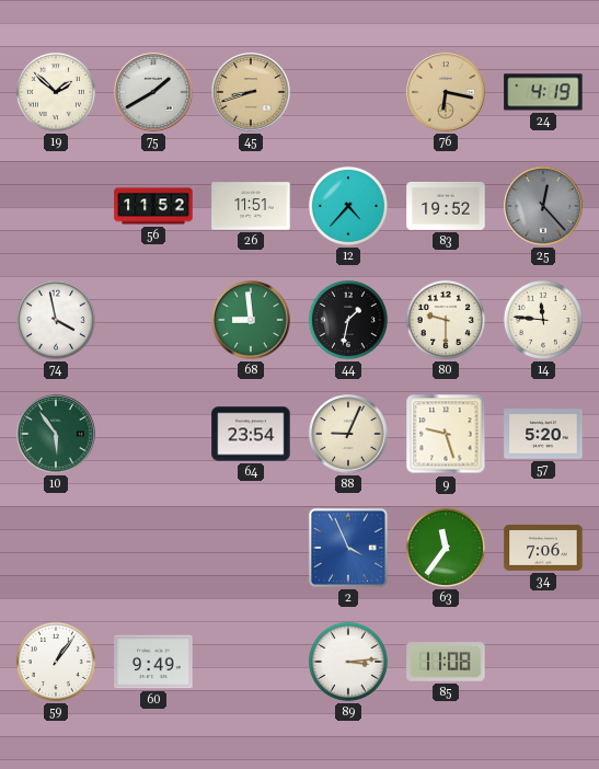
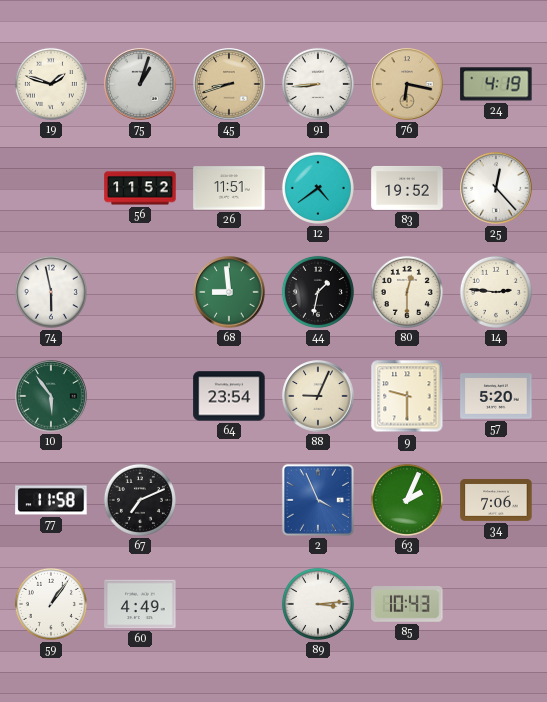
19: 1:52 -> 1:48 (51, 84)
75: 1:40 -> 1:03 (140, 84)
91: none -> 8:44 (318, 84)
12: 4:37 -> 4:39 (318, 188)
25 dial: grey -> white (496, 188)
74: 3:58 -> 5:58 (51, 292)
80: 9:30 -> 12:30 (407, 292)
14: 11:46 -> 2:46 (496, 292)
9: 9:27 -> 9:30 (407, 396)
77: none -> 11:58 (51, 500)
67: none -> 7:11 (140, 500)
63: 11:36 -> 2:04 (407, 500)
60: 9:49 -> 4:49 (140, 604)
85: 11:08 -> 10:43 (407, 605)
